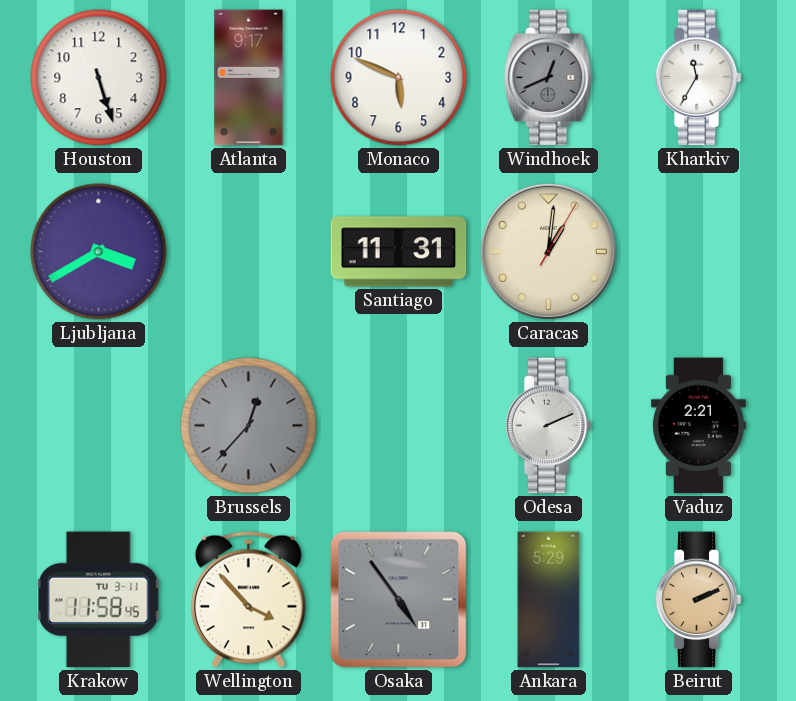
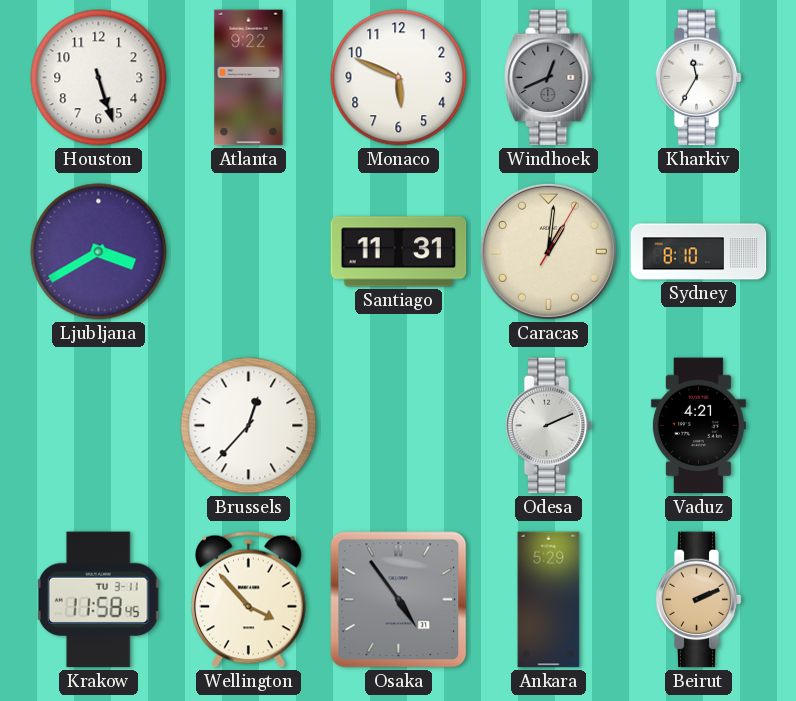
Atlanta: 9:17 -> 9:22 (249, 78)
Sydney: none -> 8:10 (699, 252)
Brussels dial: grey -> white (249, 426)
Vaduz: 2:21 -> 4:21 (698, 426)
